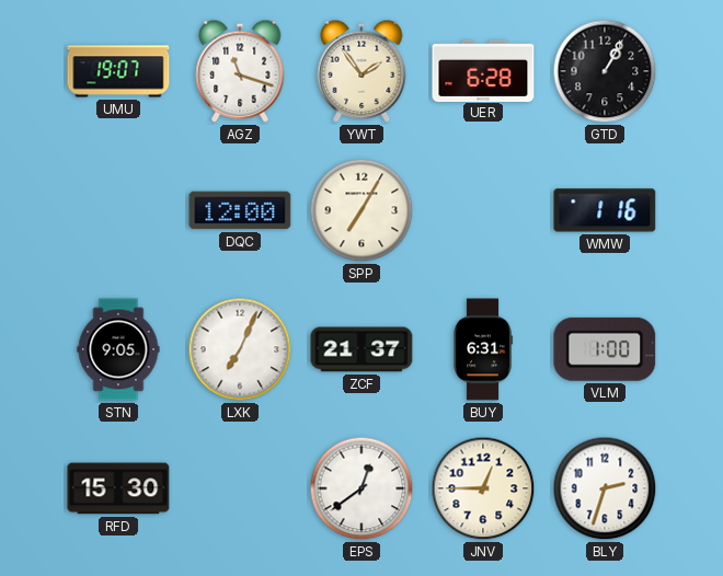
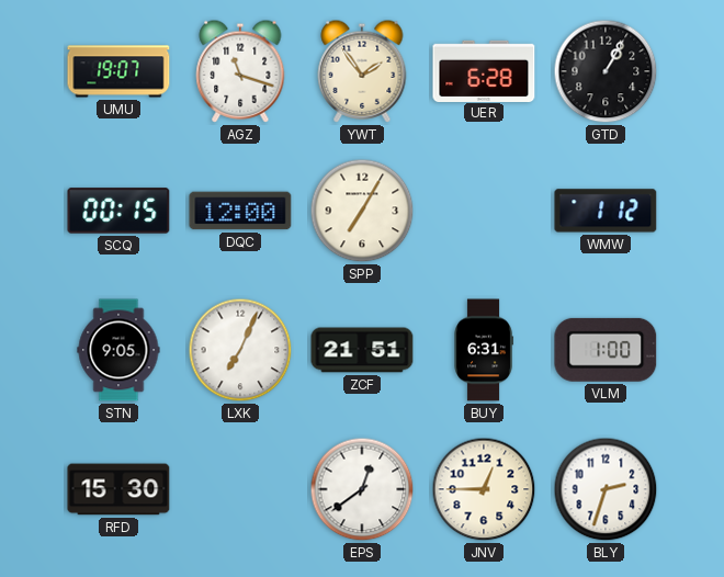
SCQ: none -> 00:15 (118, 211)
WMW: 1:16 -> 1:12 (606, 211)
ZCF: 21:37 -> 21:51 (362, 350)
